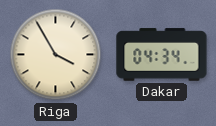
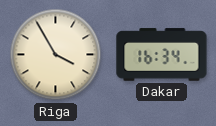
Dakar: 04:34 -> 16:34 (162, 55)
